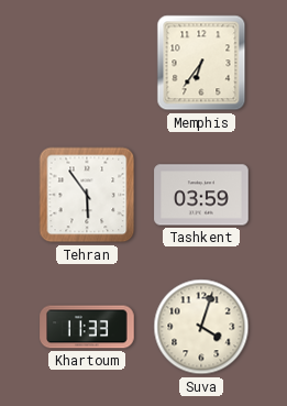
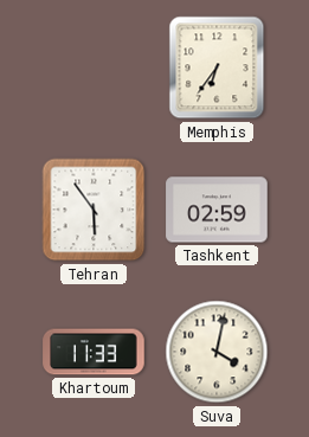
Tashkent: 03:59 -> 02:59 (217, 210)
Suva: 4:03 -> 4:02 (217, 352)
